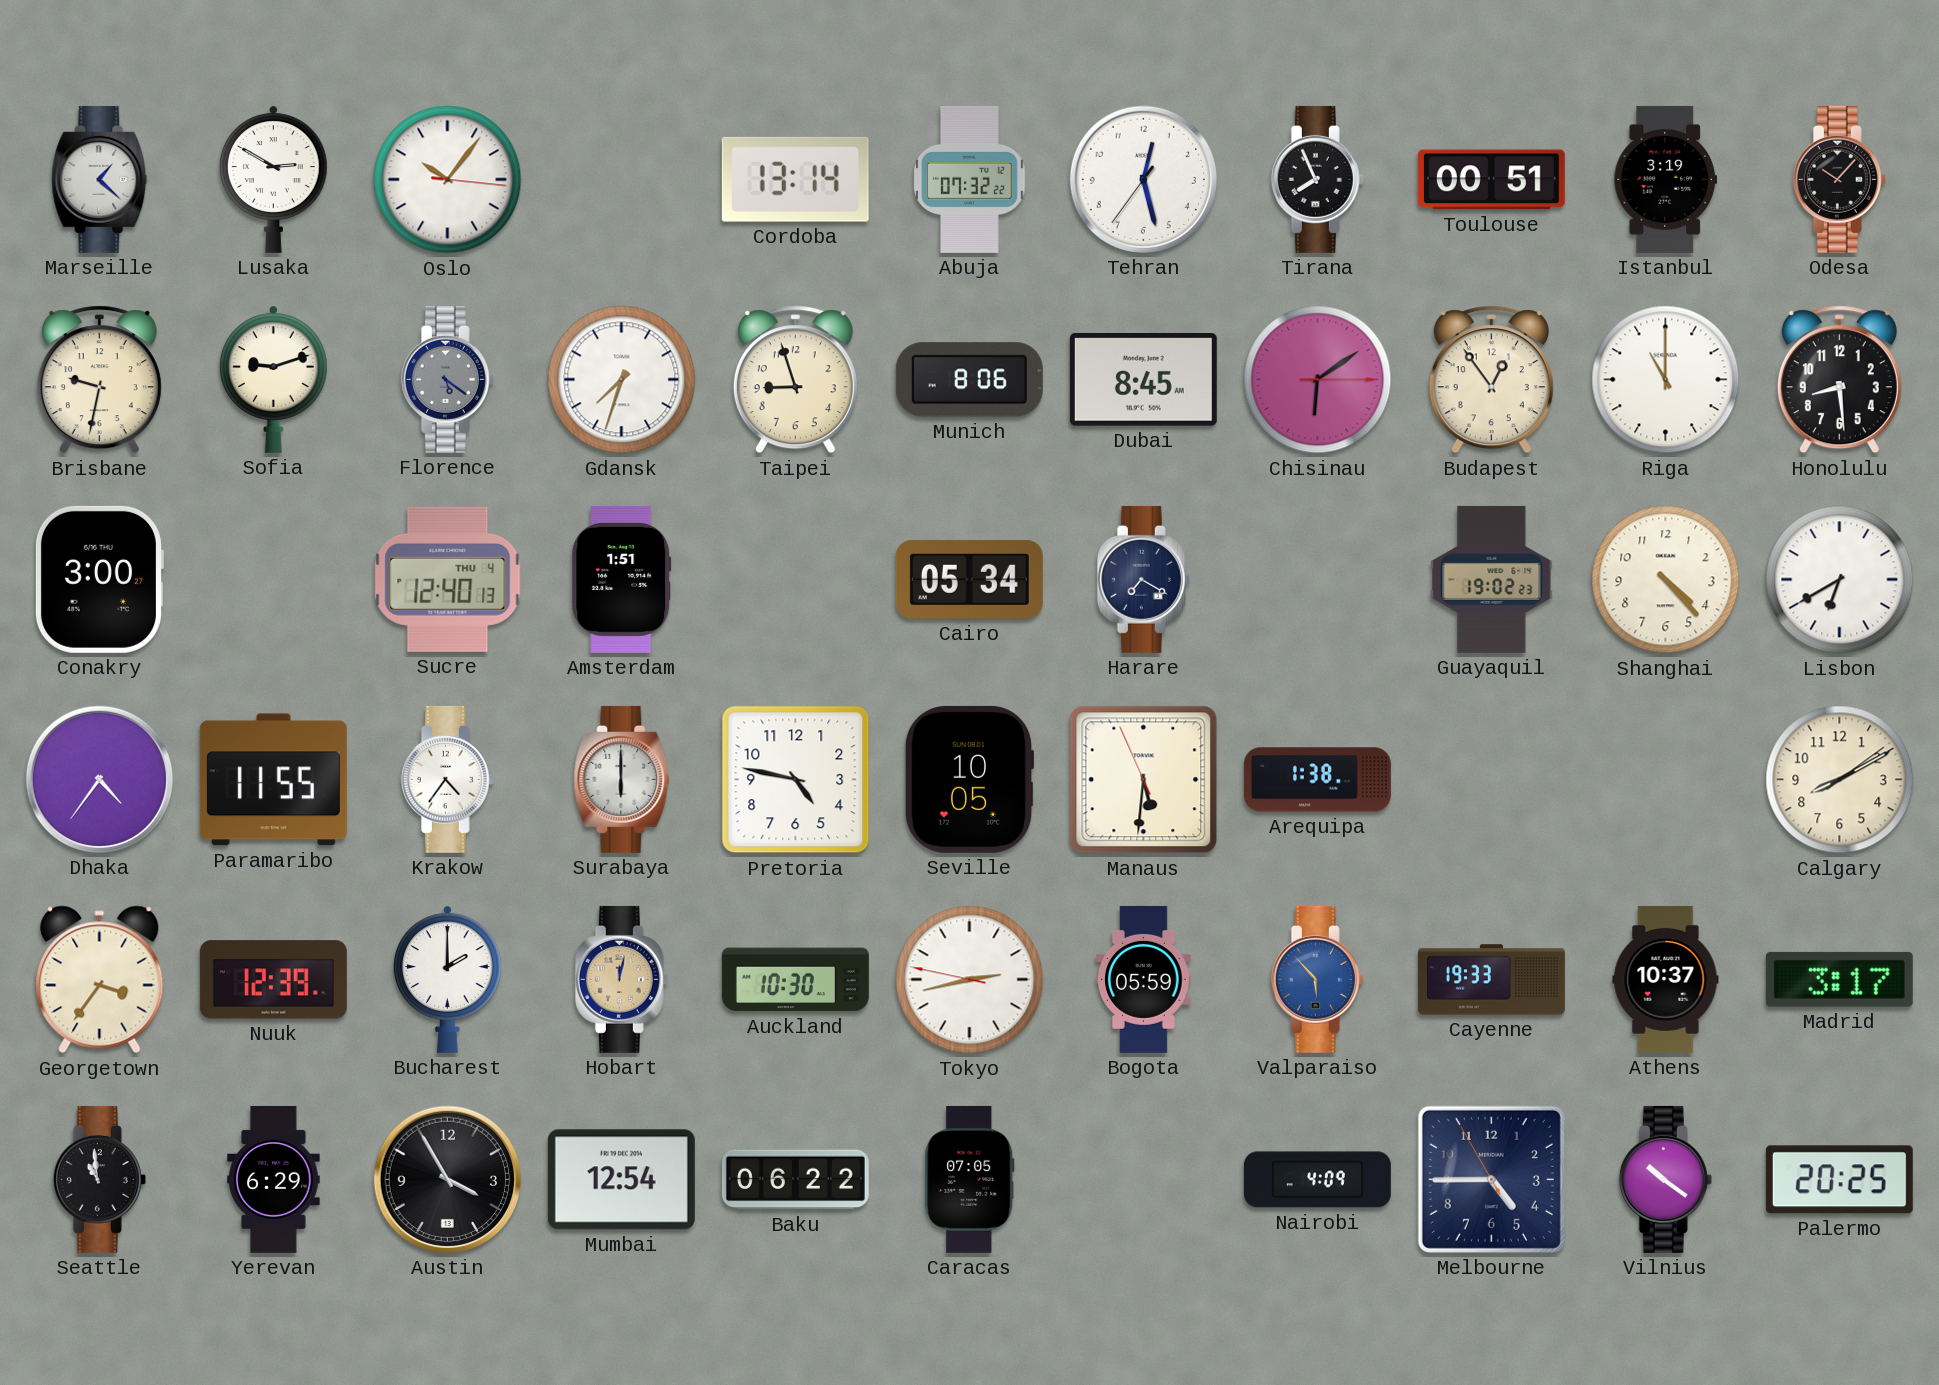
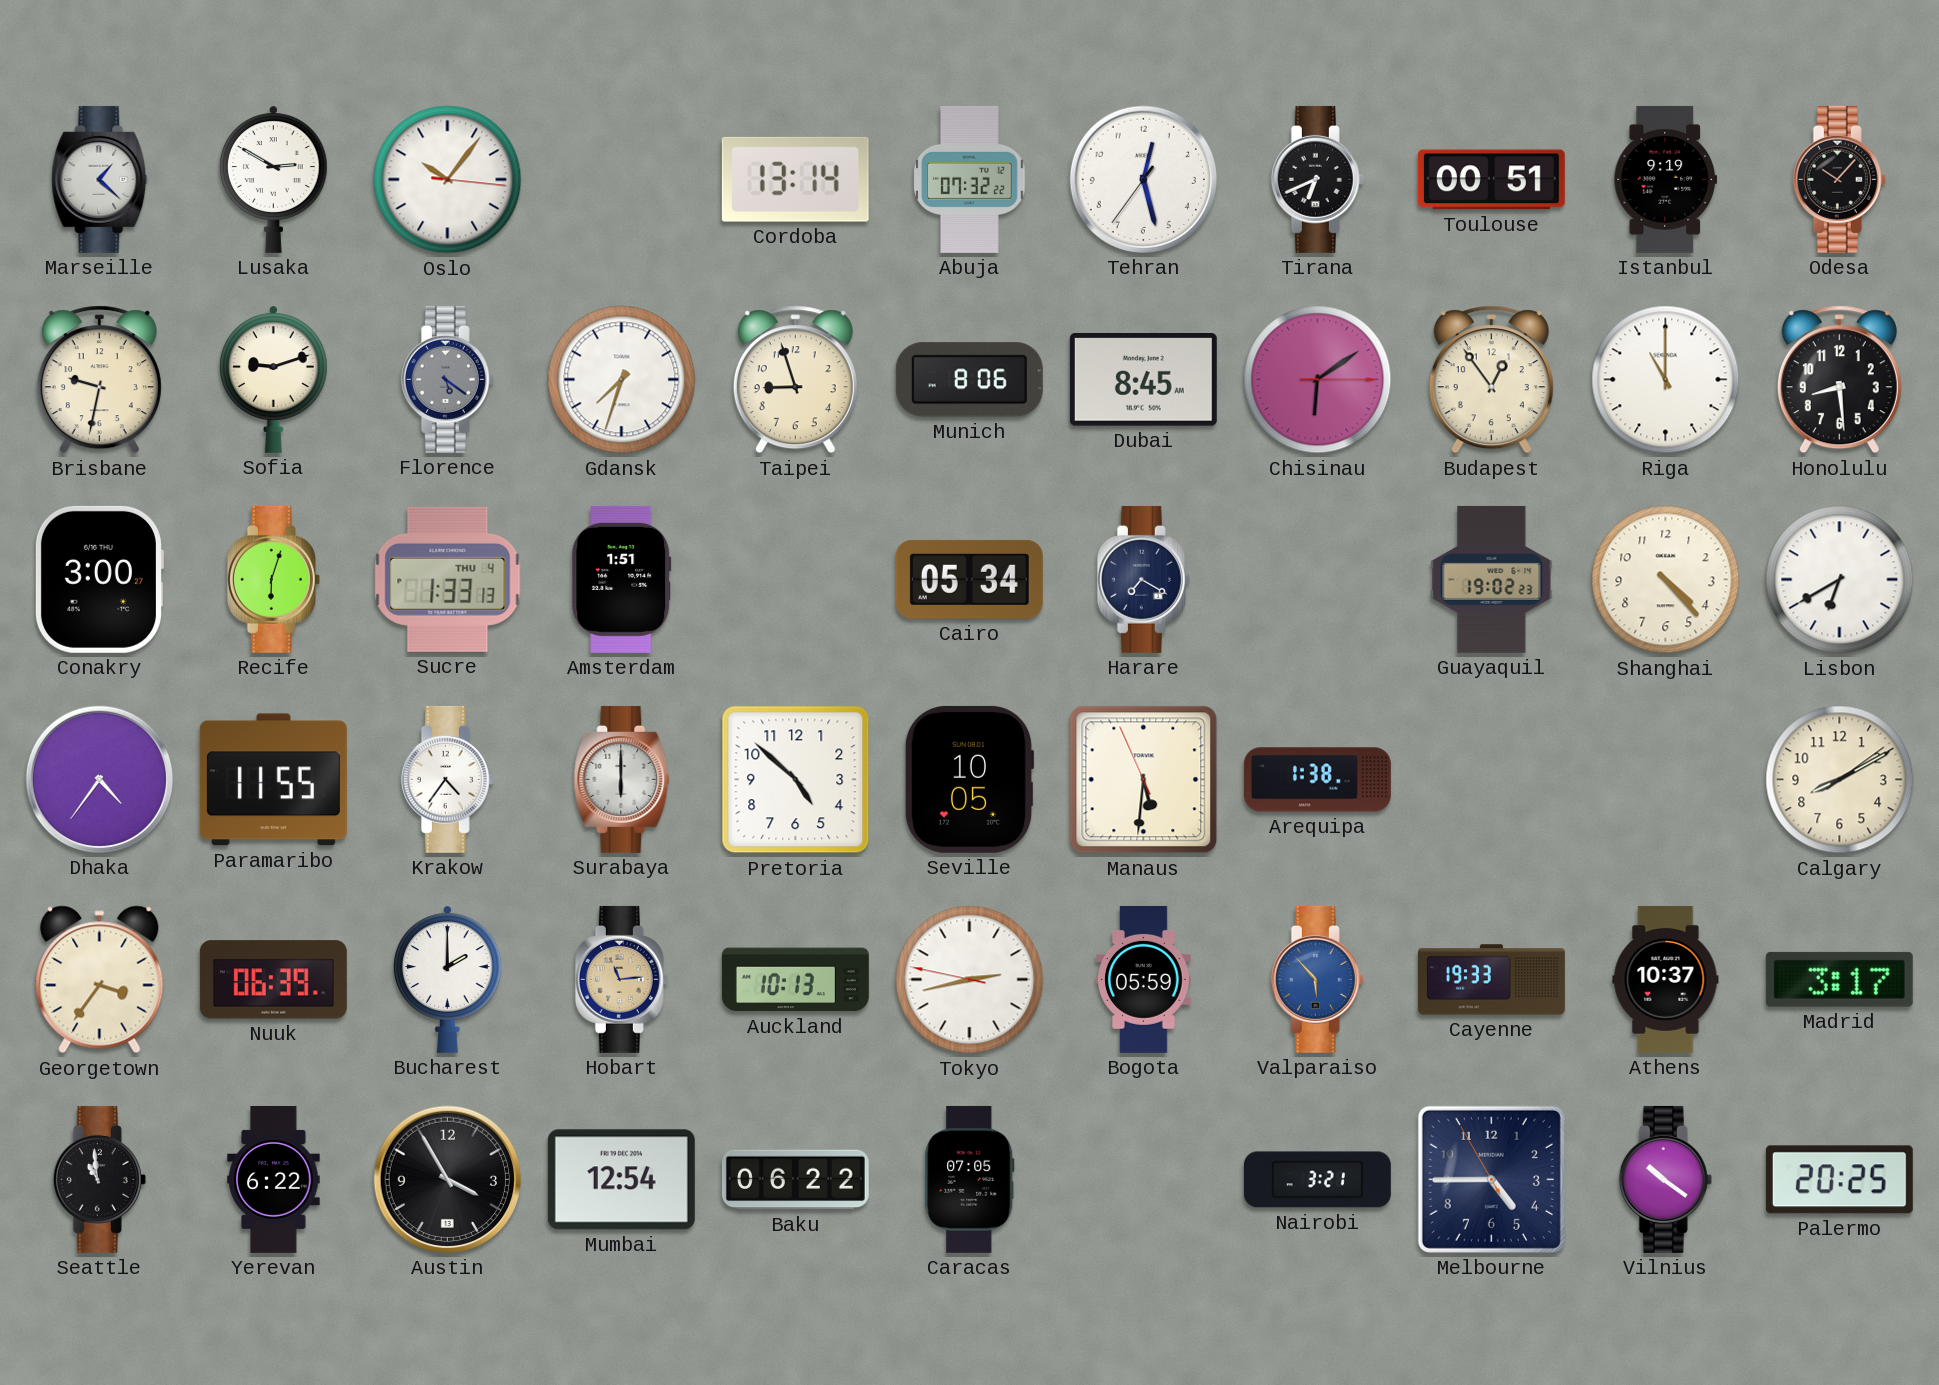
Tirana: 7:56 -> 6:41 (1317, 179)
Istanbul: 3:19 -> 9:19 (1666, 179)
Recife: none -> 6:03 (273, 579)
Sucre: 12:40 -> 1:33 (448, 579)
Pretoria: 4:47 -> 4:52 (796, 780)
Nuuk: 12:39 -> 06:39 (273, 980)
Hobart: 12:02 -> 11:14 (621, 979)
Auckland: 10:30 -> 10:13 (795, 980)
Yerevan: 6:29 -> 6:22 (274, 1179)
Nairobi: 4:09 -> 3:21 (1317, 1180)
